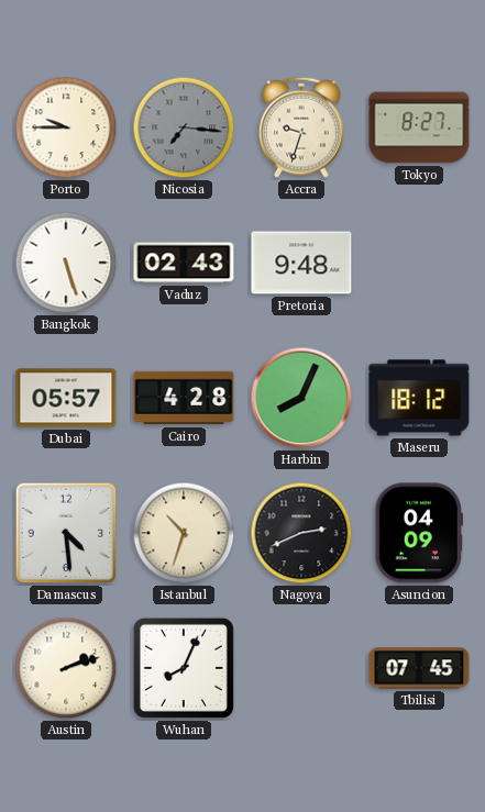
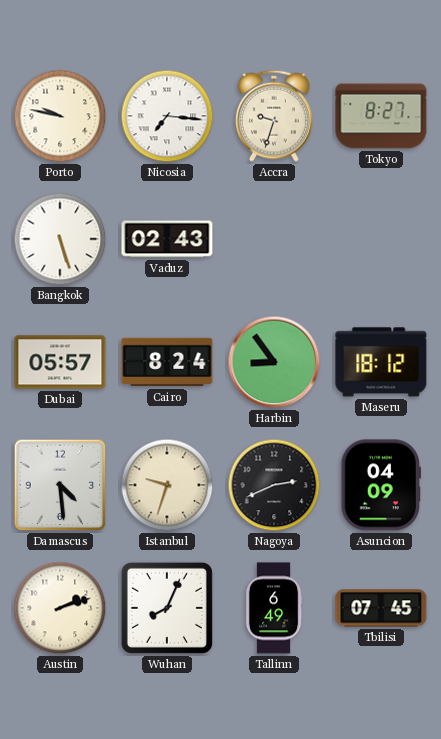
Porto: 9:45 -> 9:47 (60, 116)
Nicosia dial: grey -> white (167, 116)
Pretoria: 9:48 -> none (301, 263)
Cairo: 4:28 -> 8:24 (167, 362)
Harbin: 8:04 -> 8:54 (274, 362)
Istanbul: 10:33 -> 9:33 (167, 485)
Tallinn: none -> 6:49 (274, 608)
